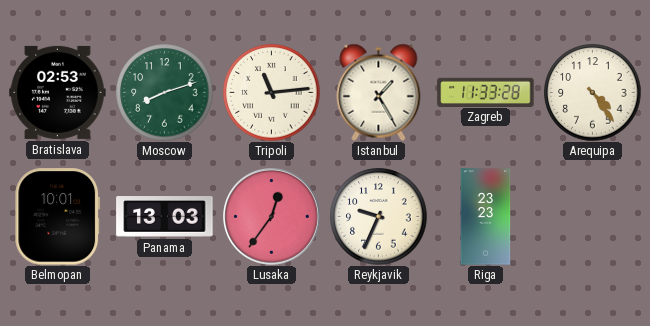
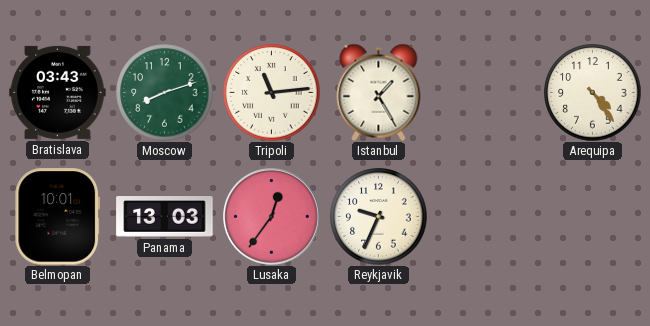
Bratislava: 02:53 -> 03:43 (58, 92)
Zagreb: 11:33 -> none (486, 92)
Riga: 23:23 -> none (486, 217)
